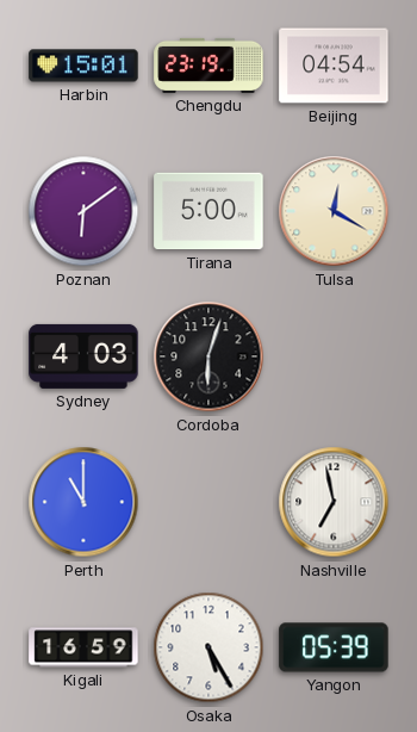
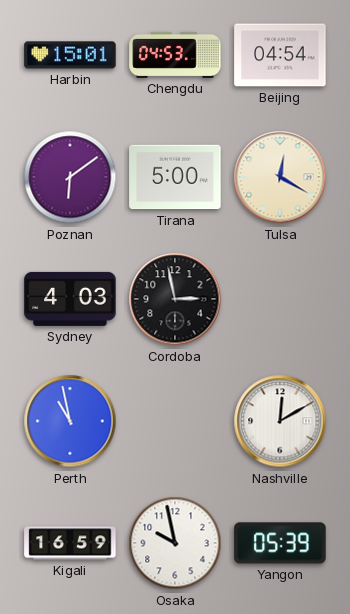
Chengdu: 23:19 -> 04:53 (175, 55)
Cordoba: 6:03 -> 2:58 (175, 299)
Perth: 11:00 -> 10:58 (70, 421)
Nashville: 6:58 -> 12:10 (280, 421)
Osaka: 5:25 -> 9:58 (175, 543)
